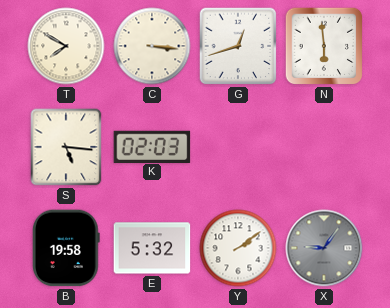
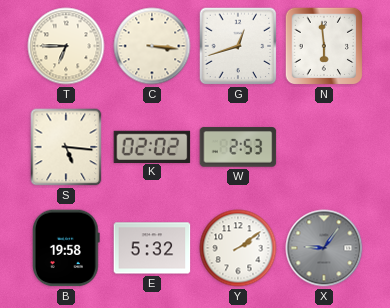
T: 7:50 -> 6:45 (66, 46)
K: 02:03 -> 02:02 (152, 146)
W: none -> 2:53 (238, 147)
